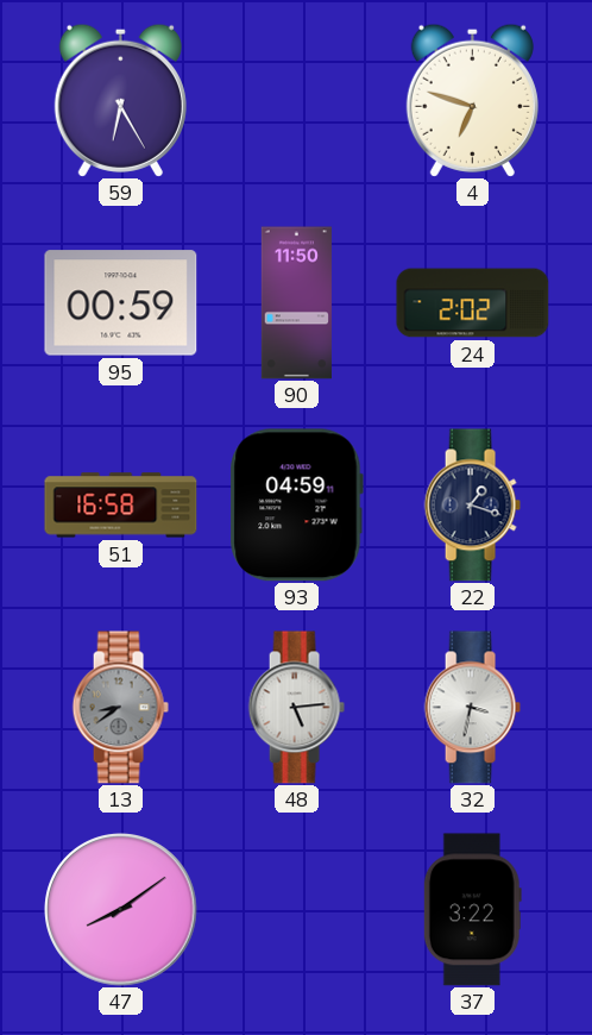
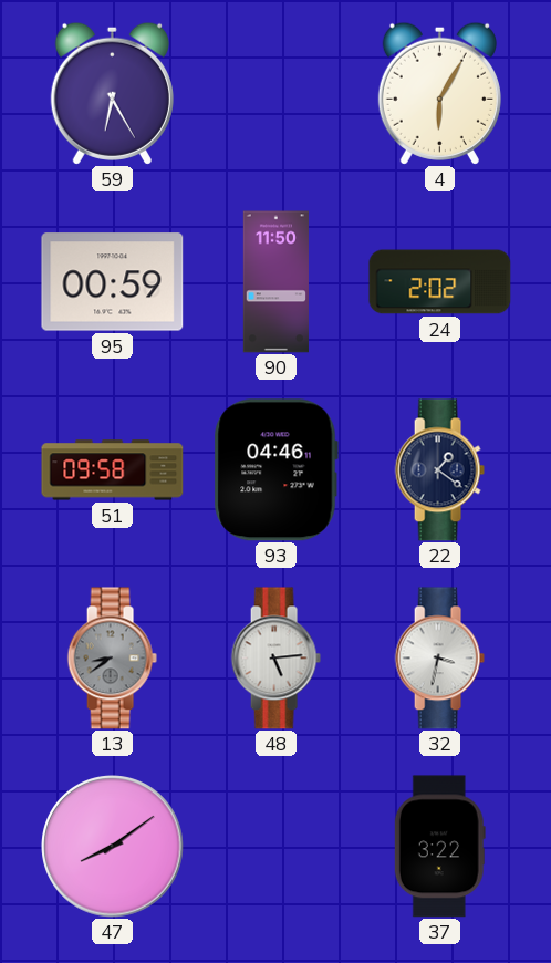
4: 6:48 -> 6:05 (439, 93)
51: 16:58 -> 09:58 (113, 470)
93: 04:59 -> 04:46 (275, 470)
22: 1:18 -> 1:21 (439, 470)
